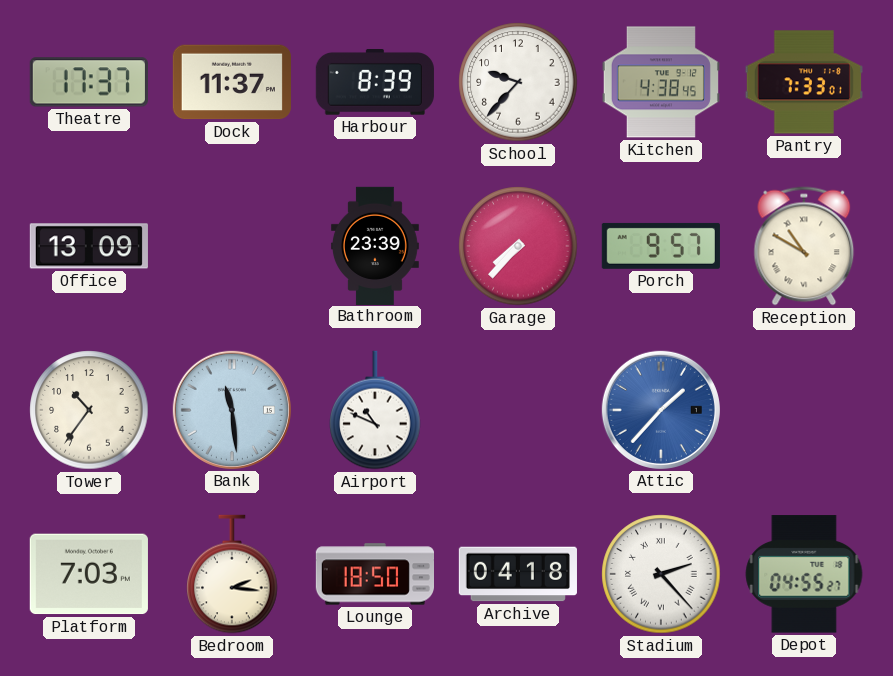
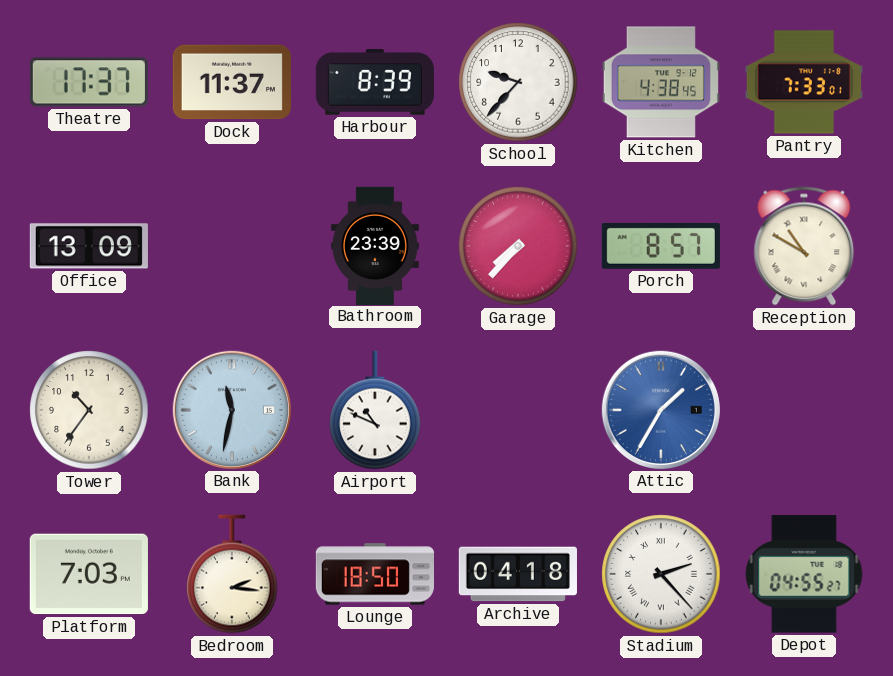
Porch: 9:57 -> 8:57 (661, 246)
Bank: 11:29 -> 11:32 (232, 410)
Attic: 1:37 -> 1:35 (661, 410)
